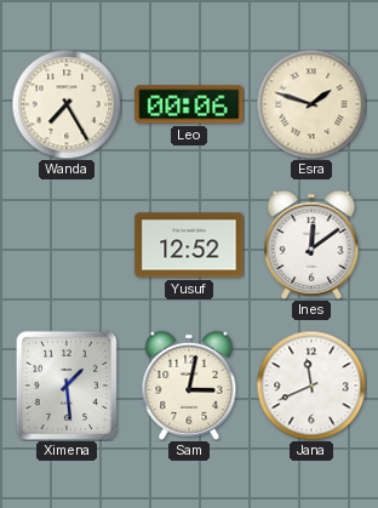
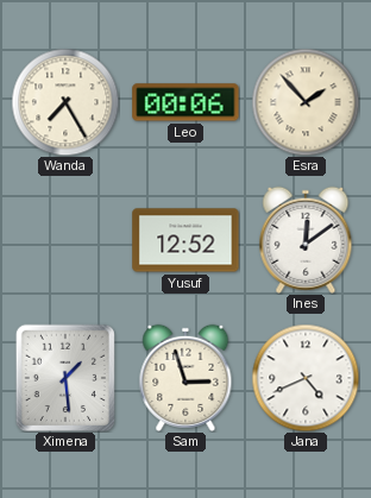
Esra: 1:48 -> 1:53 (306, 102)
Sam: 3:02 -> 2:57 (185, 378)
Jana: 11:41 -> 4:41 (306, 378)
